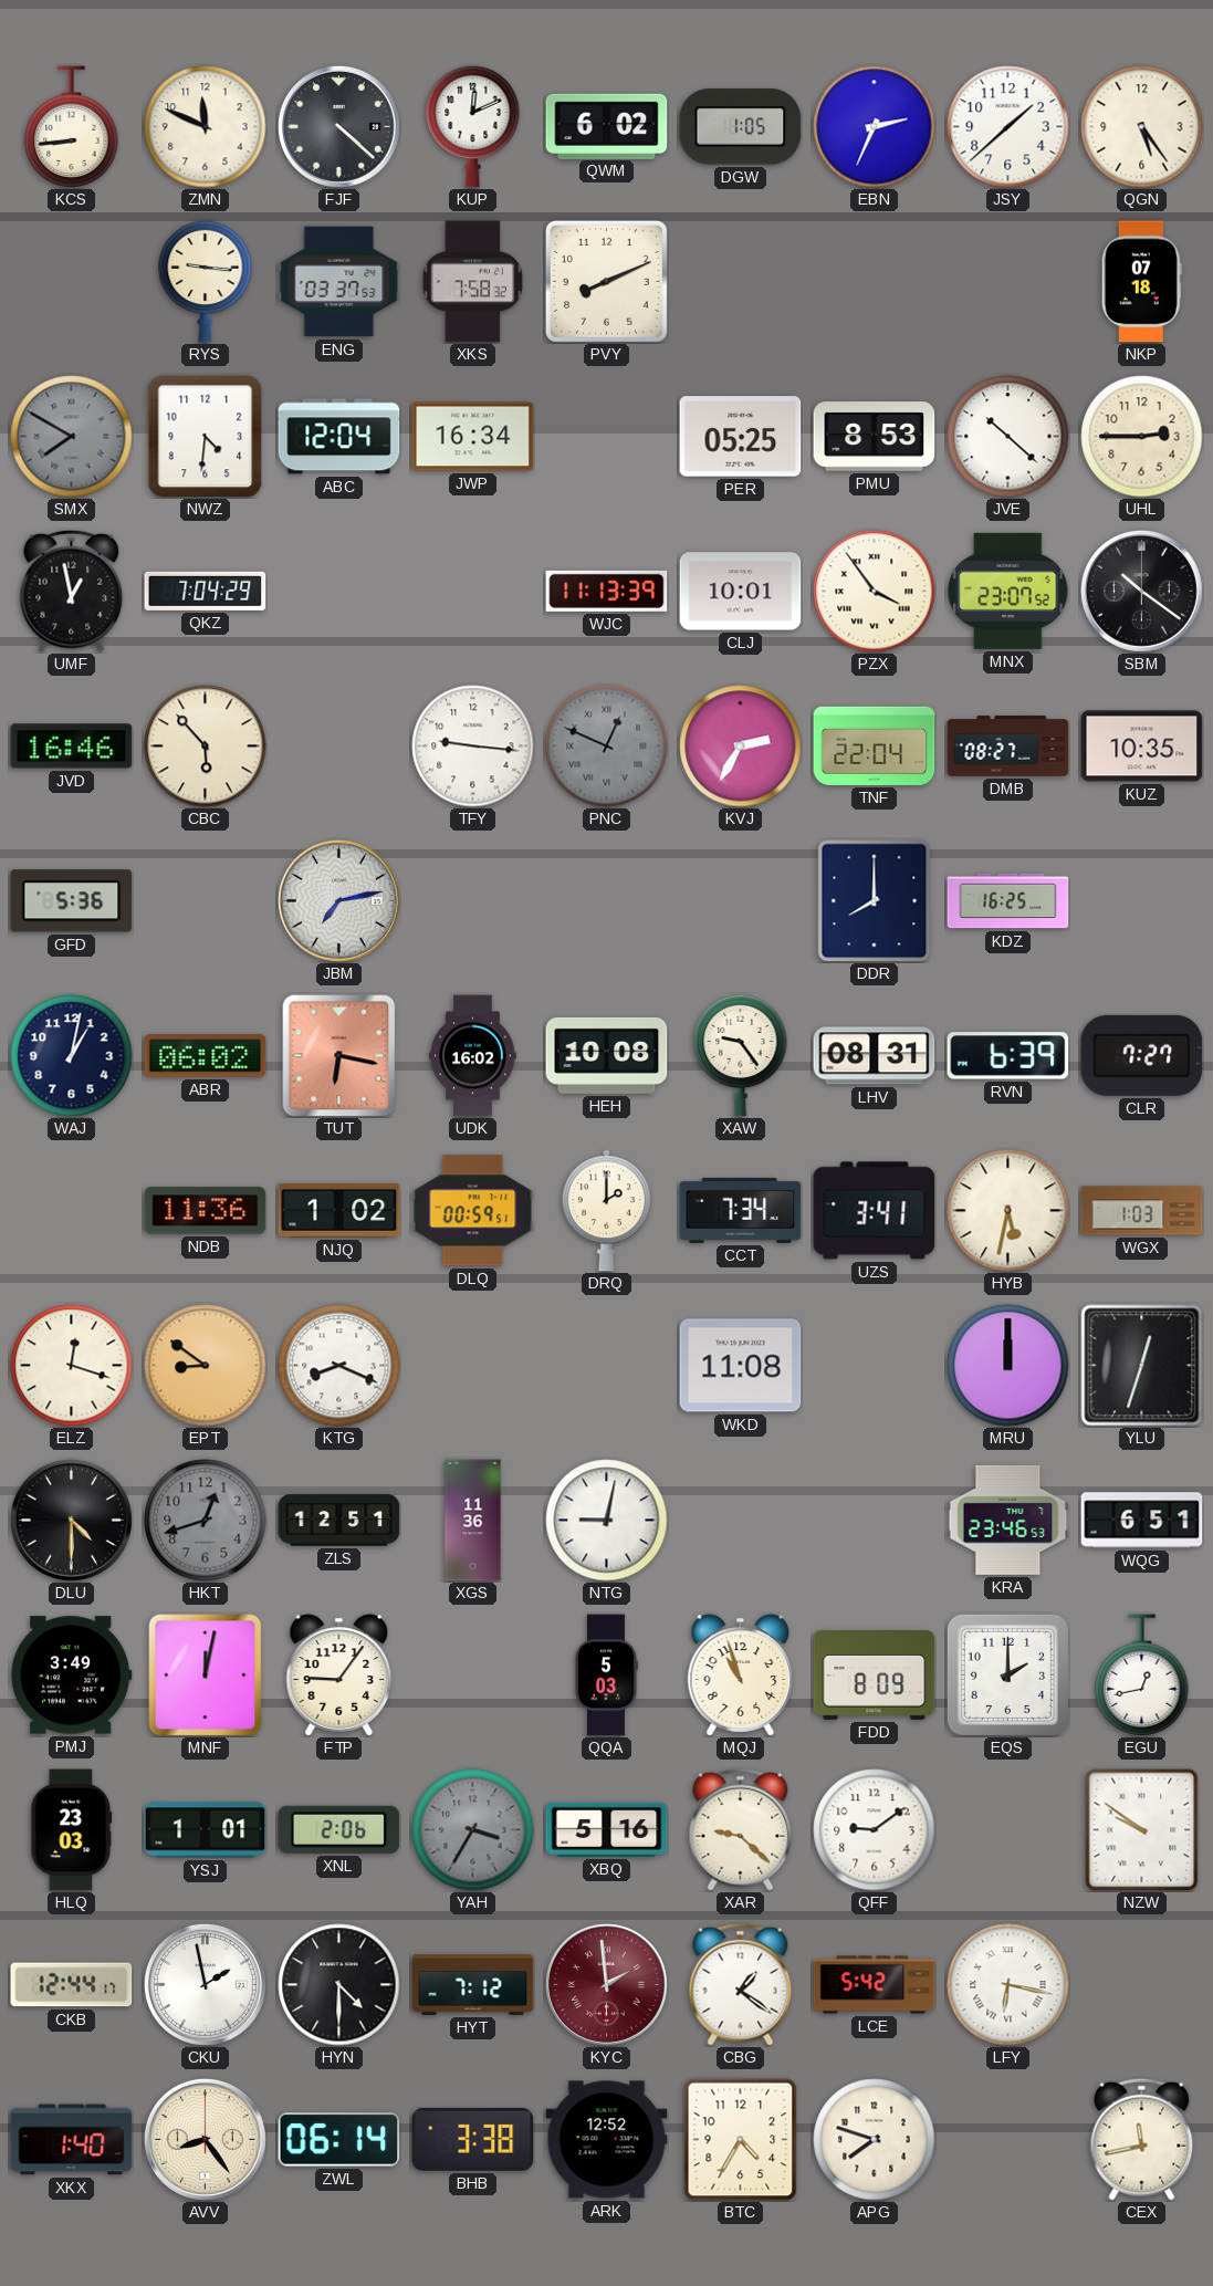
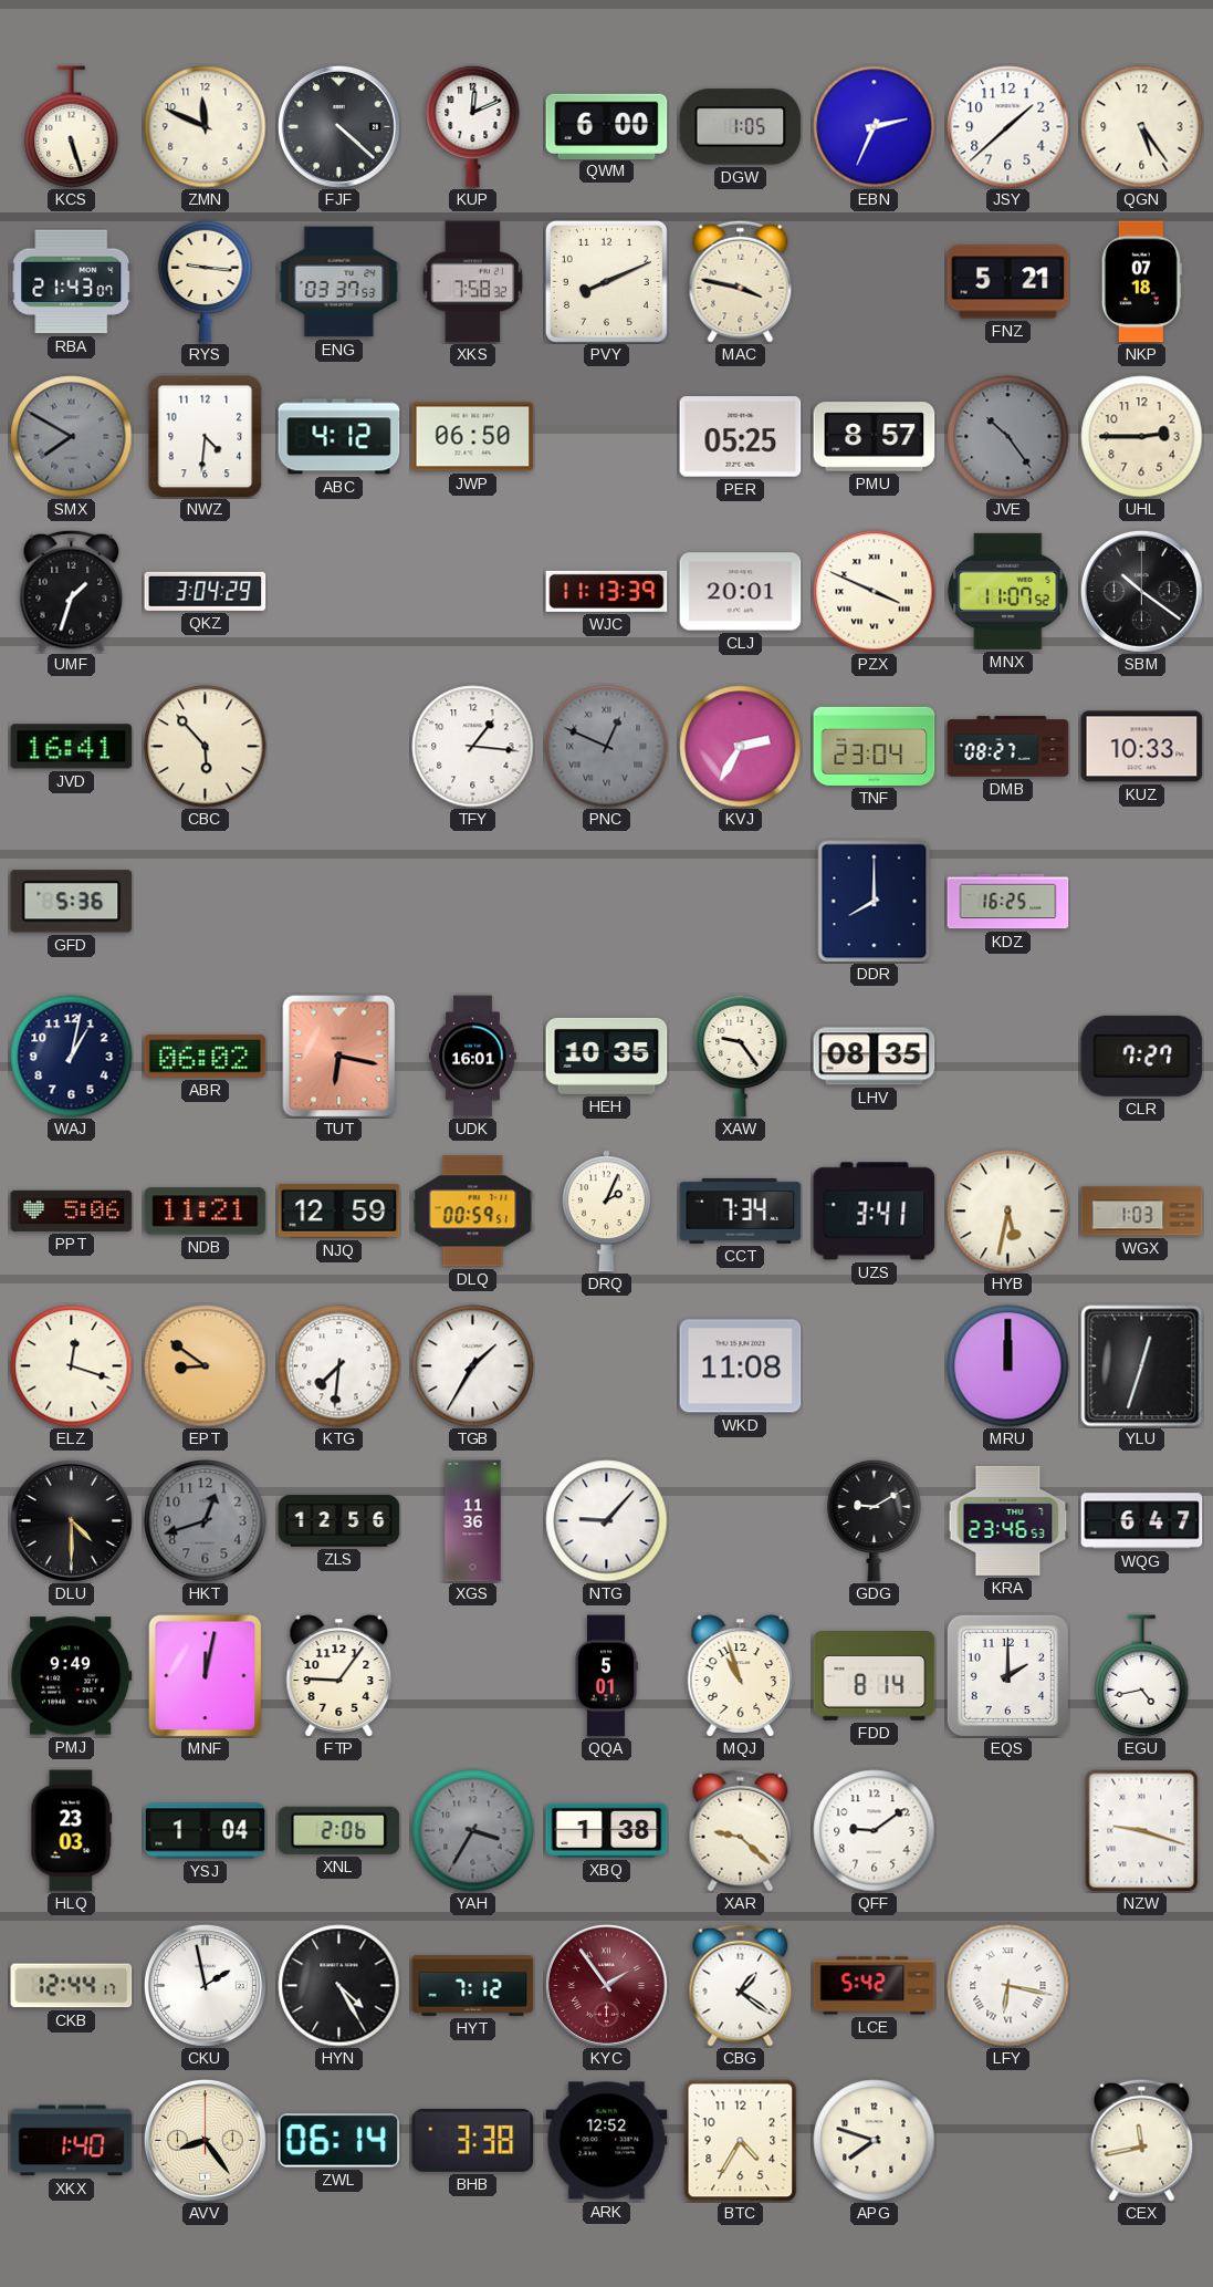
KCS: 8:44 -> 5:27 (72, 127)
QWM: 6:02 -> 6:00 (607, 126)
RBA: none -> 21:43 (72, 282)
MAC: none -> 3:47 (741, 281)
FNZ: none -> 5:21 (1008, 282)
ABC: 12:04 -> 4:12 (339, 437)
JWP: 16:34 -> 06:50 (473, 437)
PMU: 8:53 -> 8:57 (875, 437)
JVE: 10:22 -> 10:24 (1008, 437)
JVE dial: white -> grey (1008, 437)
UMF: 12:58 -> 1:33 (72, 591)
QKZ: 7:04 -> 3:04 (206, 591)
CLJ: 10:01 -> 20:01 (741, 592)
PZX: 3:54 -> 3:49 (875, 592)
MNX: 23:07 -> 11:07 (1008, 591)
JVD: 16:46 -> 16:41 (72, 747)
TFY: 9:16 -> 1:16 (473, 747)
TNF: 22:04 -> 23:04 (875, 746)
KUZ: 10:35 -> 10:33 (1142, 747)
JBM: 7:13 -> none (338, 900)
UDK: 16:02 -> 16:01 (473, 1057)
HEH: 10:08 -> 10:35 (607, 1056)
LHV: 08:31 -> 08:35 (875, 1057)
RVN: 6:39 -> none (1008, 1056)
PPT: none -> 5:06 (72, 1210)
NDB: 11:36 -> 11:21 (206, 1212)
NJQ: 1:02 -> 12:59 (339, 1212)
DRQ: 2:00 -> 2:04 (606, 1212)
KTG: 8:19 -> 7:31 (339, 1366)
TGB: none -> 1:35 (473, 1366)
ZLS: 12:51 -> 12:56 (339, 1521)
NTG: 9:02 -> 9:07 (607, 1521)
GDG: none -> 9:10 (875, 1520)
WQG: 6:51 -> 6:47 (1142, 1521)
PMJ: 3:49 -> 9:49 (72, 1676)
QQA: 5:03 -> 5:01 (606, 1676)
FDD: 8:09 -> 8:14 (875, 1676)
EGU: 12:43 -> 4:43 (1142, 1676)
YSJ: 1:01 -> 1:04 (206, 1831)
XBQ: 5:16 -> 1:38 (607, 1830)
NZW: 9:51 -> 9:18 (1142, 1831)
HYN: 4:30 -> 4:25 (339, 1986)
KYC: 1:59 -> 1:54 (606, 1985)
